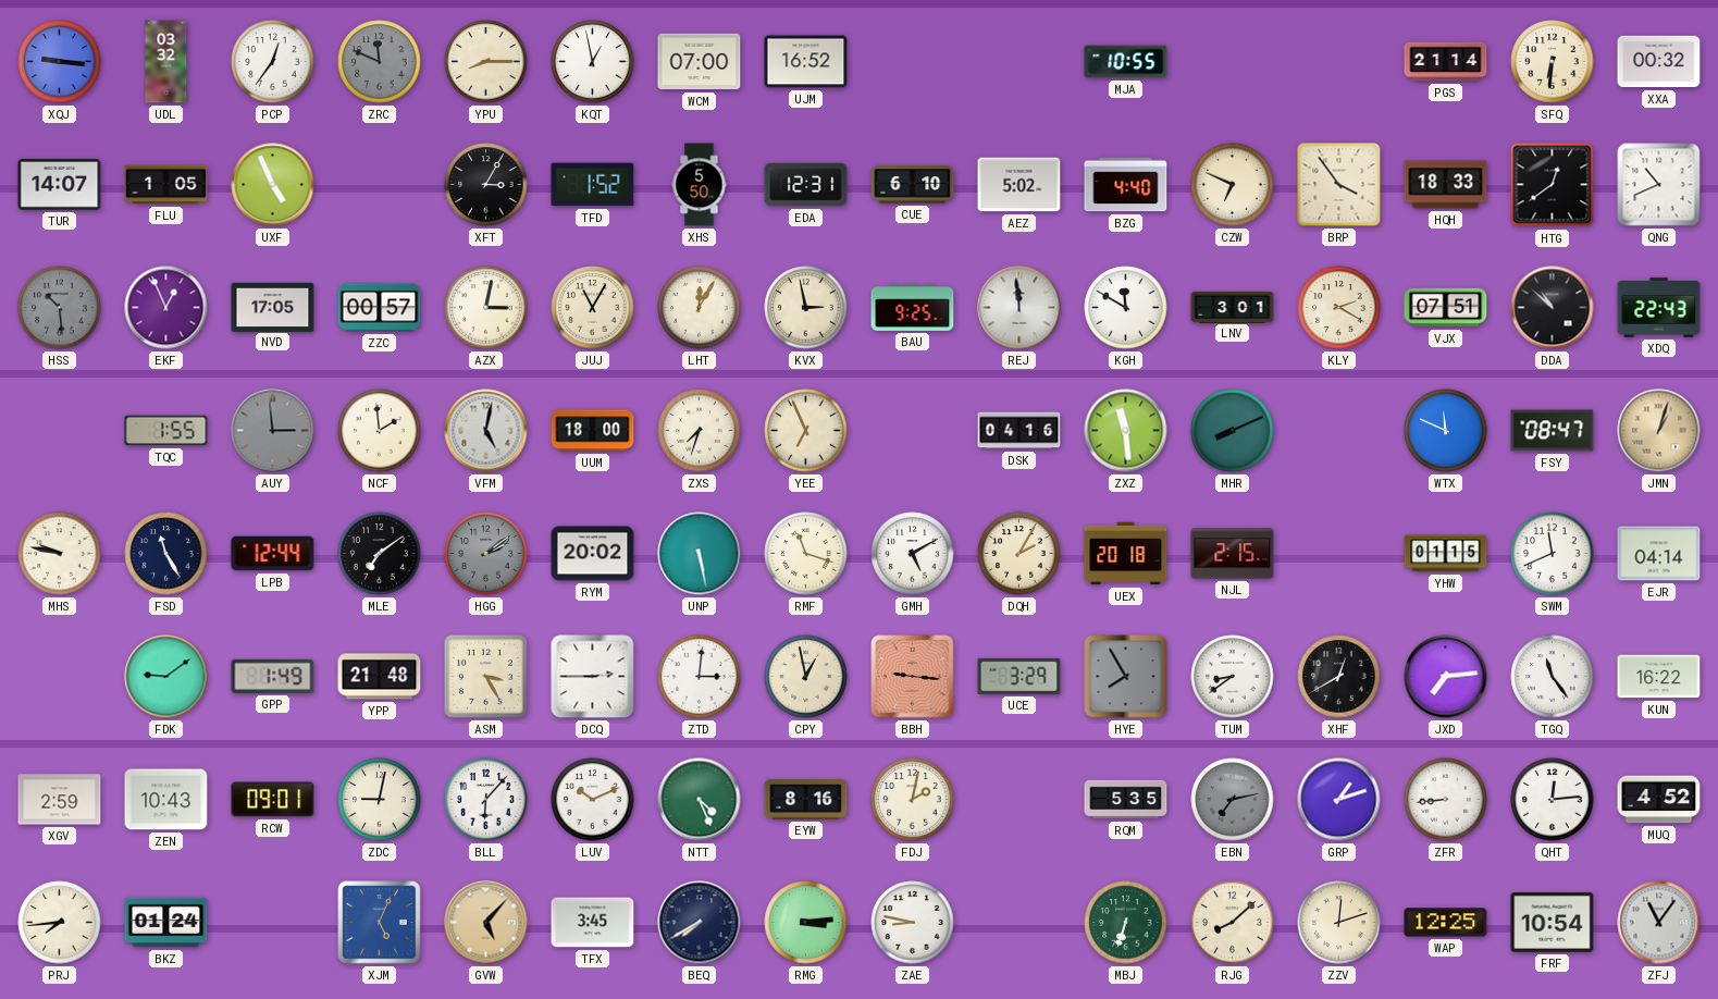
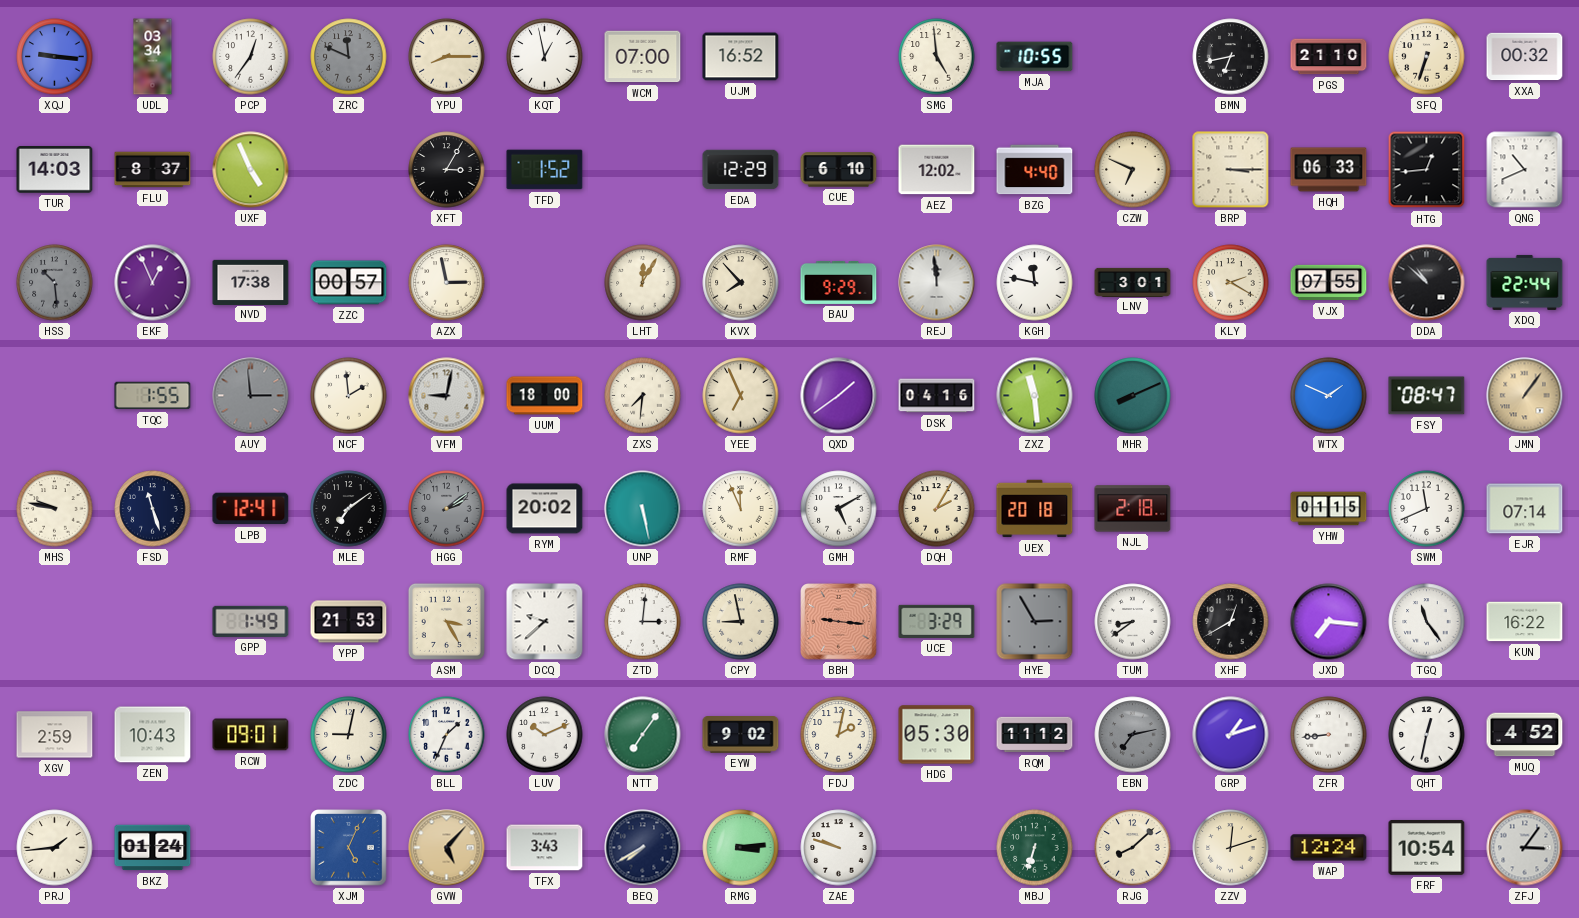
UDL: 03:32 -> 03:34 (153, 57)
SMG: none -> 4:59 (937, 57)
BMN: none -> 6:43 (1231, 57)
PGS: 21:14 -> 21:10 (1329, 57)
SFQ: 6:31 -> 6:33 (1427, 57)
TUR: 14:07 -> 14:03 (55, 170)
FLU: 1:05 -> 8:37 (153, 170)
XHS: 5:50 -> none (700, 185)
EDA: 12:31 -> 12:29 (741, 170)
AEZ: 5:02 -> 12:02 (937, 170)
BRP: 3:54 -> 3:15 (1231, 170)
HQH: 18:33 -> 06:33 (1329, 170)
HTG: 12:39 -> 12:44 (1427, 170)
NVD: 17:05 -> 17:38 (251, 282)
AZX: 3:02 -> 2:58 (447, 283)
JUJ: 11:05 -> none (593, 308)
KVX: 2:58 -> 7:53 (741, 283)
BAU: 9:25 -> 9:29 (839, 282)
KGH: 11:50 -> 11:47 (1035, 283)
VJX: 07:51 -> 07:55 (1329, 283)
XDQ: 22:43 -> 22:44 (1525, 282)
VFM: 5:02 -> 9:02 (447, 396)
ZXS: 7:33 -> 7:31 (643, 396)
QXD: none -> 1:39 (839, 396)
WTX: 11:49 -> 1:49 (1329, 396)
JMN: 1:03 -> 1:06 (1525, 396)
FSD: 11:25 -> 11:27 (153, 509)
LPB: 12:44 -> 12:41 (251, 509)
RMF: 11:18 -> 11:56 (741, 509)
NJL: 2:15 -> 2:18 (1133, 509)
EJR: 04:14 -> 07:14 (1525, 509)
FDK: 9:09 -> none (166, 677)
YPP: 21:48 -> 21:53 (349, 622)
DCQ: 2:45 -> 9:38 (545, 622)
CPY: 12:58 -> 8:58 (741, 622)
HYE: 7:55 -> 2:55 (1035, 622)
JXD: 7:14 -> 7:16 (1329, 622)
BLL: 6:07 -> 1:34 (447, 735)
NTT: 4:26 -> 7:06 (643, 735)
EYW: 8:16 -> 9:02 (741, 735)
HDG: none -> 05:30 (937, 735)
RQM: 5:35 -> 11:12 (1035, 735)
QHT: 12:14 -> 12:32 (1427, 735)
PRJ: 7:44 -> 1:44 (55, 848)
TFX: 3:45 -> 3:43 (545, 848)
ZAE: 8:47 -> 9:48 (839, 848)
WAP: 12:25 -> 12:24 (1329, 848)
ZFJ: 11:06 -> 3:06 (1525, 848)
